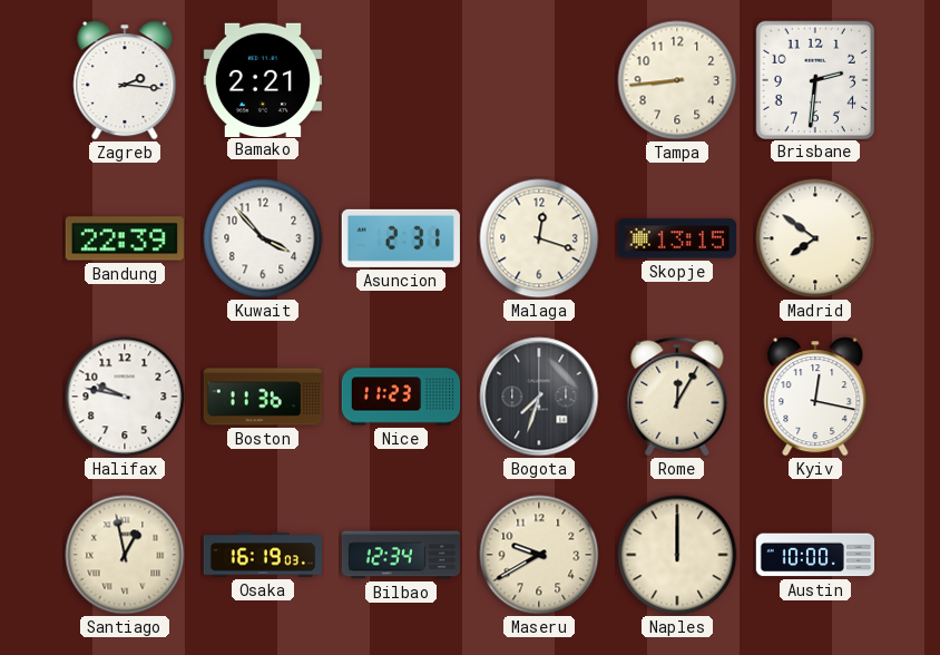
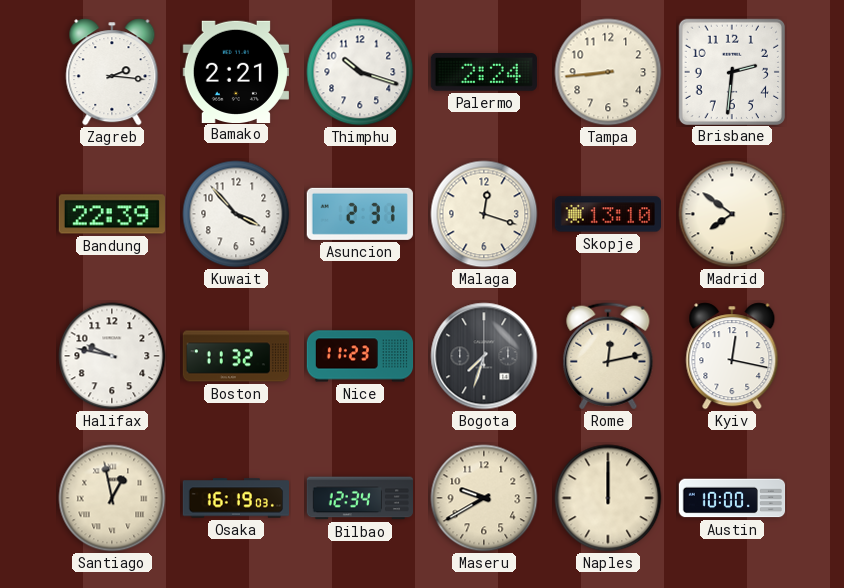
Thimphu: none -> 10:18 (360, 72)
Palermo: none -> 2:24 (484, 72)
Skopje: 13:15 -> 13:10 (607, 214)
Boston: 11:36 -> 11:32 (236, 356)
Rome: 12:05 -> 12:13 (608, 356)
